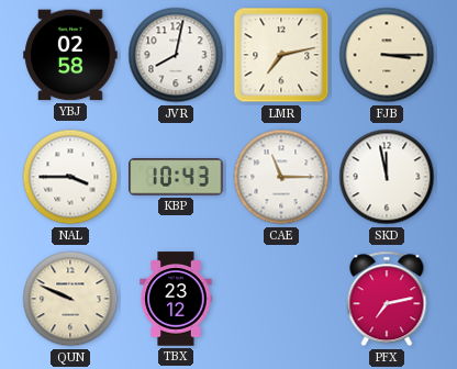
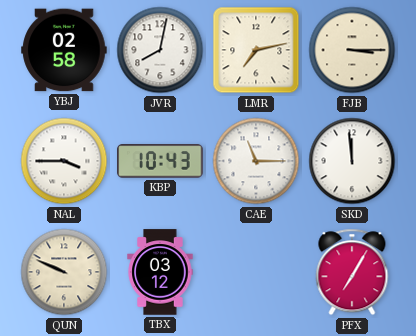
SKD: 11:58 -> 11:59 (352, 161)
TBX: 23:12 -> 03:12 (160, 272)
PFX: 7:13 -> 7:05 (352, 272)
